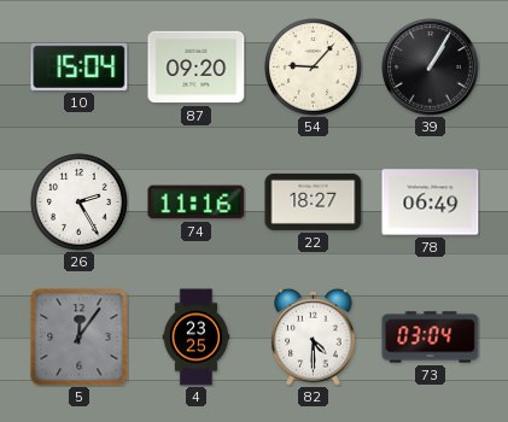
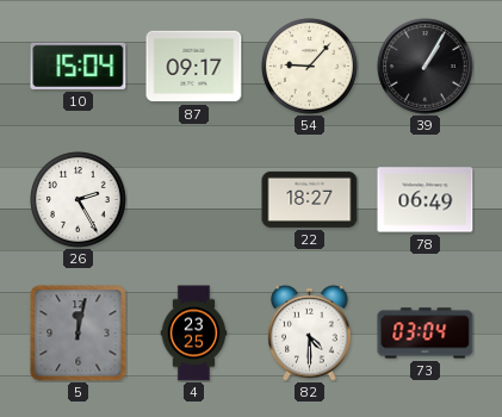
87: 09:20 -> 09:17 (194, 67)
74: 11:16 -> none (197, 203)
5: 12:06 -> 12:02 (79, 334)
